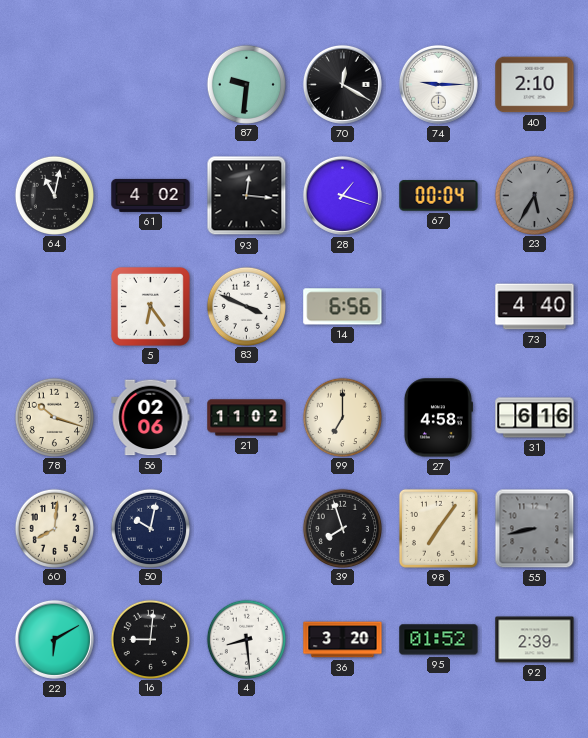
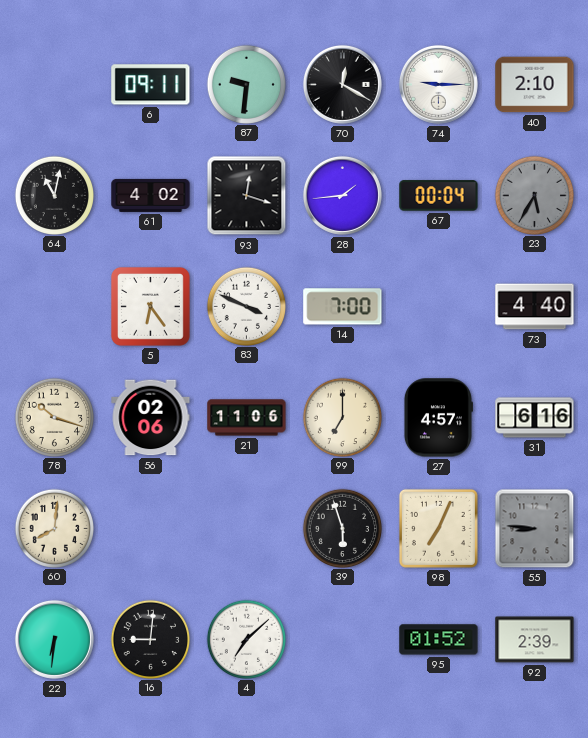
6: none -> 09:11 (151, 85)
93: 12:16 -> 12:18 (247, 196)
28: 1:18 -> 1:44 (342, 195)
14: 6:56 -> 7:00 (343, 307)
21: 11:02 -> 11:06 (247, 418)
27: 4:58 -> 4:57 (438, 418)
50: 10:02 -> none (150, 528)
39: 7:57 -> 5:57 (342, 528)
98: 7:06 -> 7:04 (438, 528)
55: 8:43 -> 8:46 (535, 529)
22: 6:10 -> 6:31 (54, 639)
4: 8:29 -> 7:08 (246, 639)
36: 3:20 -> none (343, 640)
